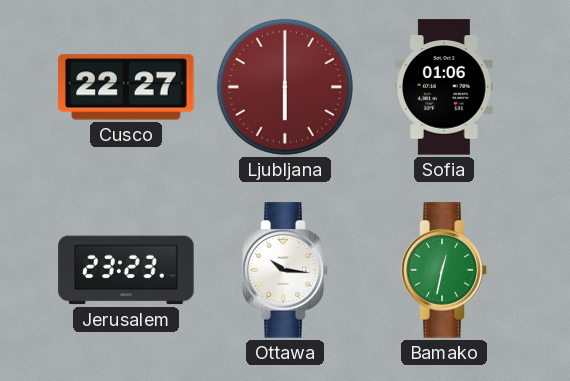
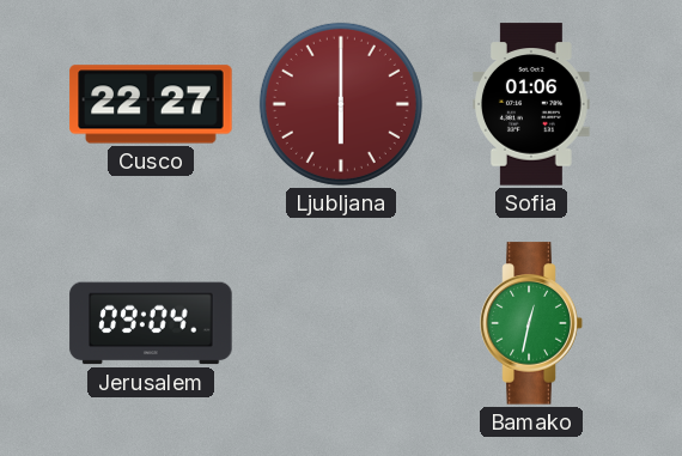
Jerusalem: 23:23 -> 09:04 (151, 323)
Ottawa: 10:16 -> none (285, 270)
